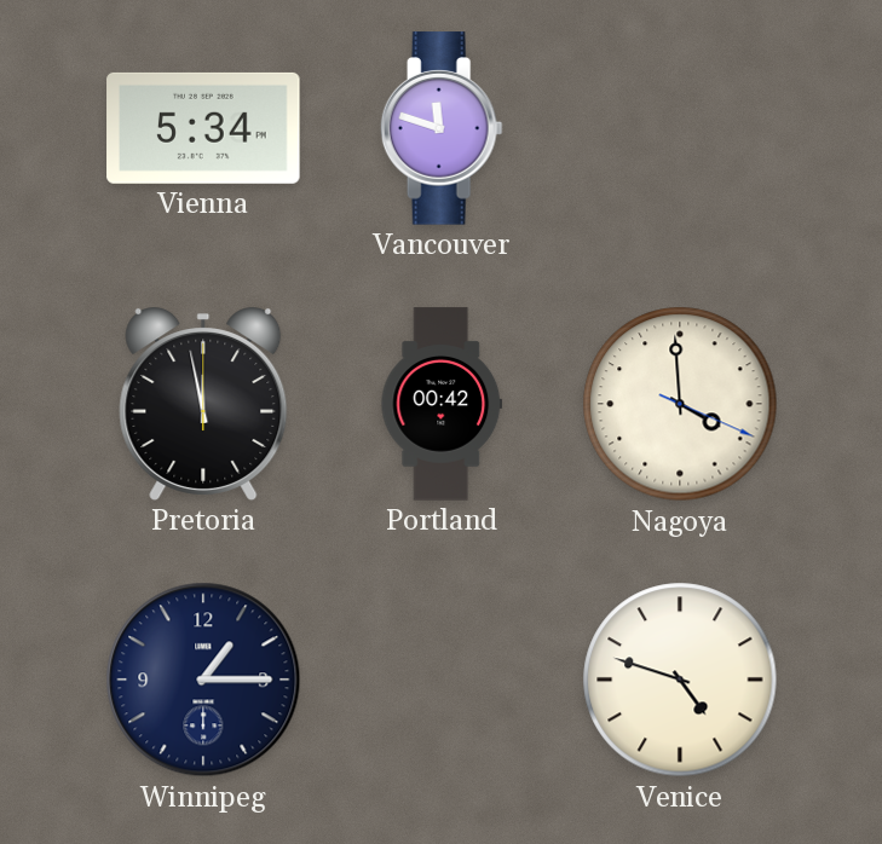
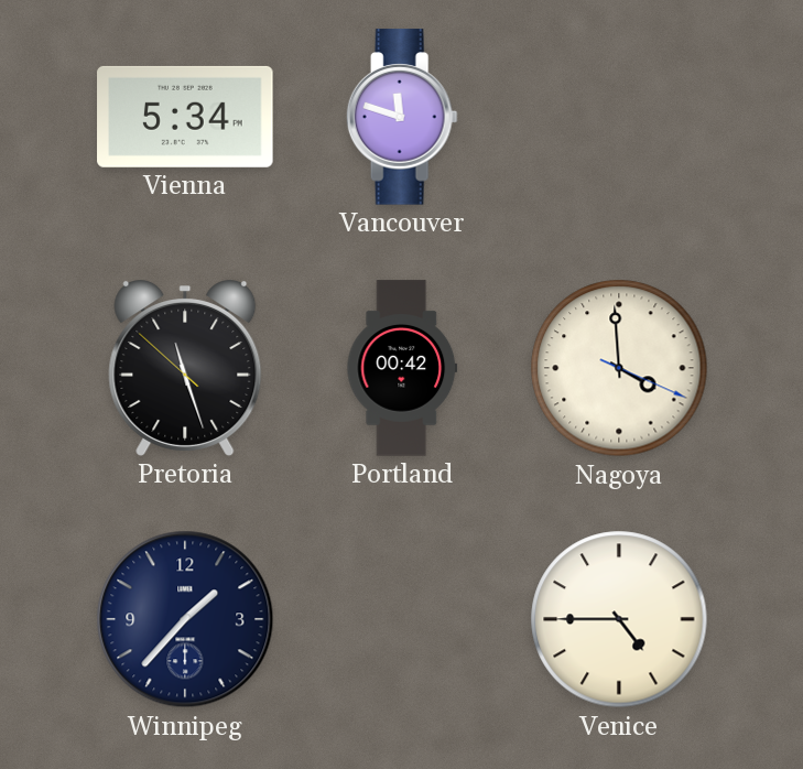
Pretoria: 11:58 -> 11:26 (185, 369)
Winnipeg: 1:15 -> 1:37 (185, 619)
Venice: 4:48 -> 4:45 (619, 619)
